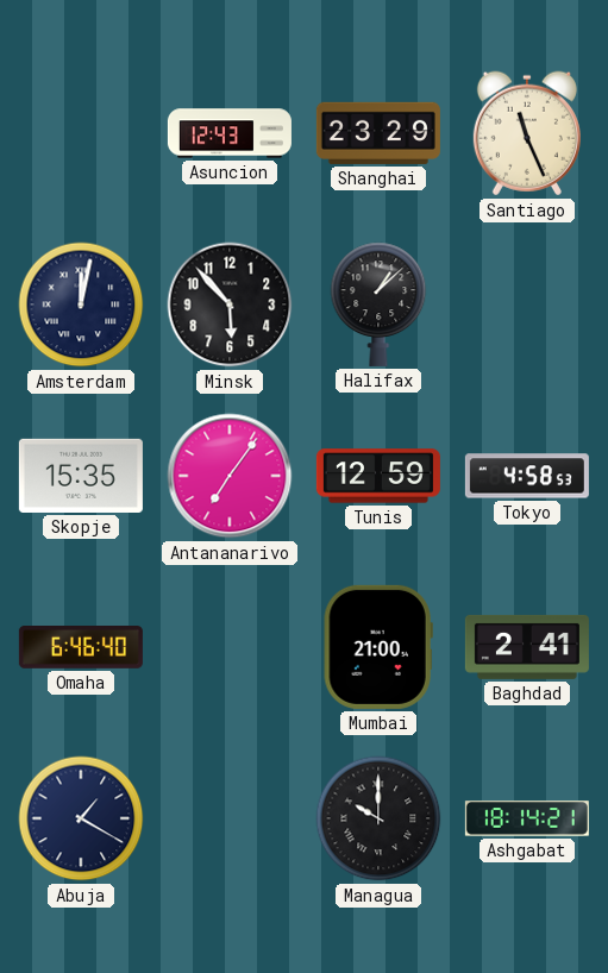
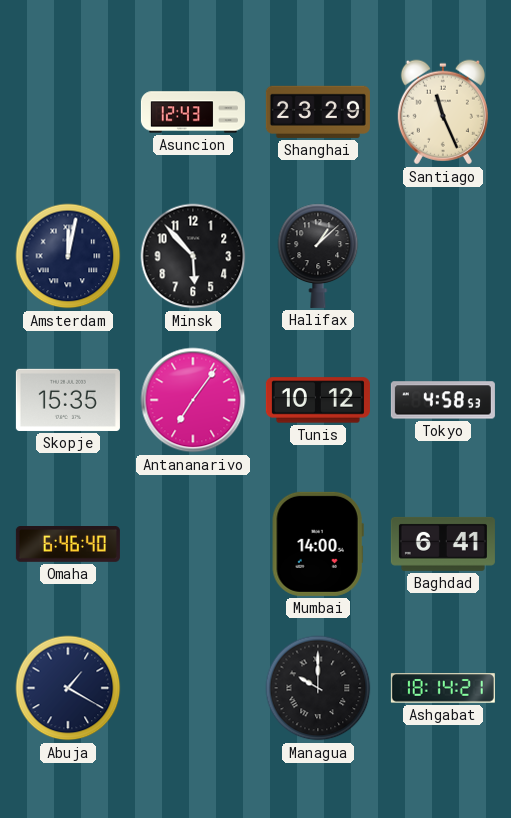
Tunis: 12:59 -> 10:12 (318, 400)
Mumbai: 21:00 -> 14:00 (318, 544)
Baghdad: 2:41 -> 6:41 (443, 544)
